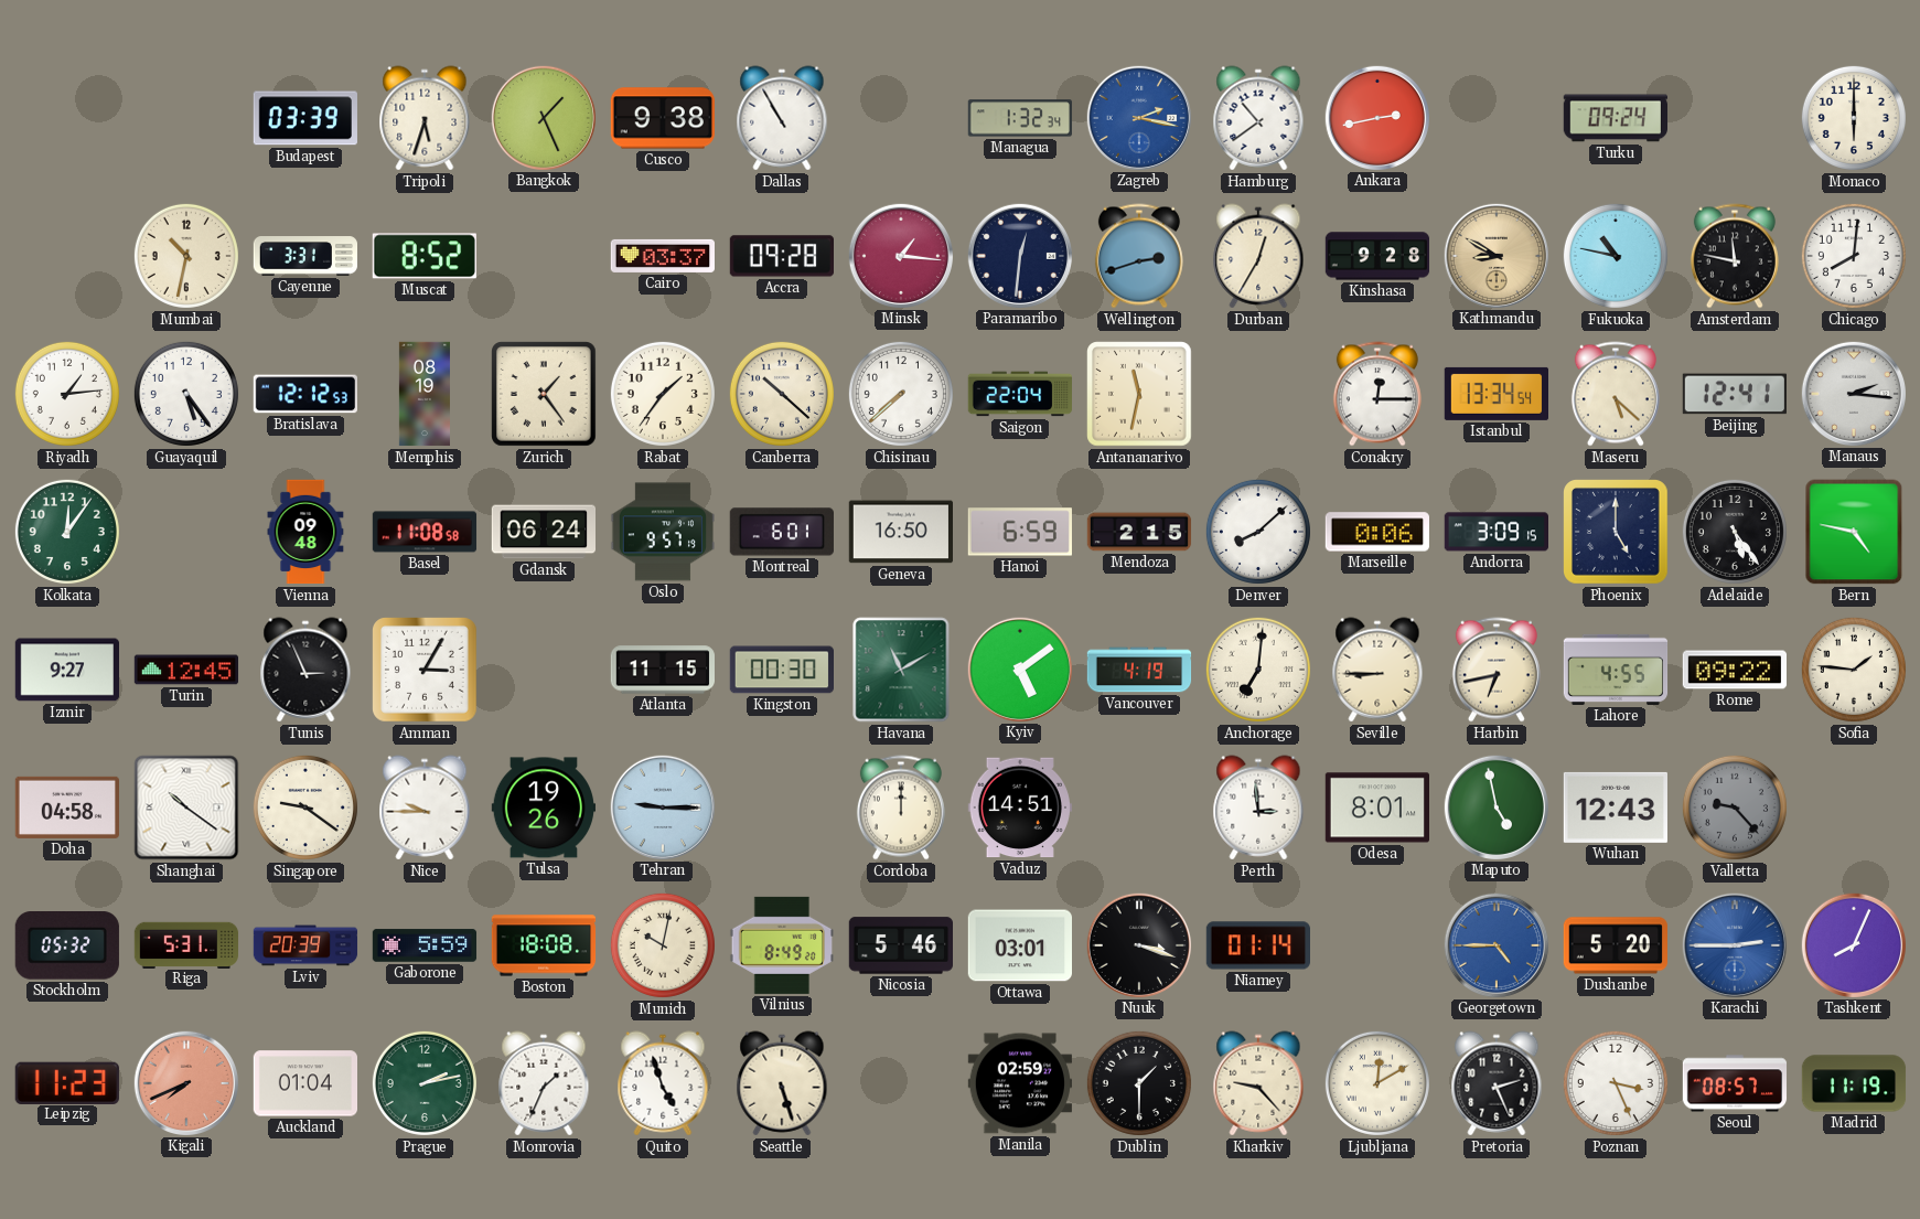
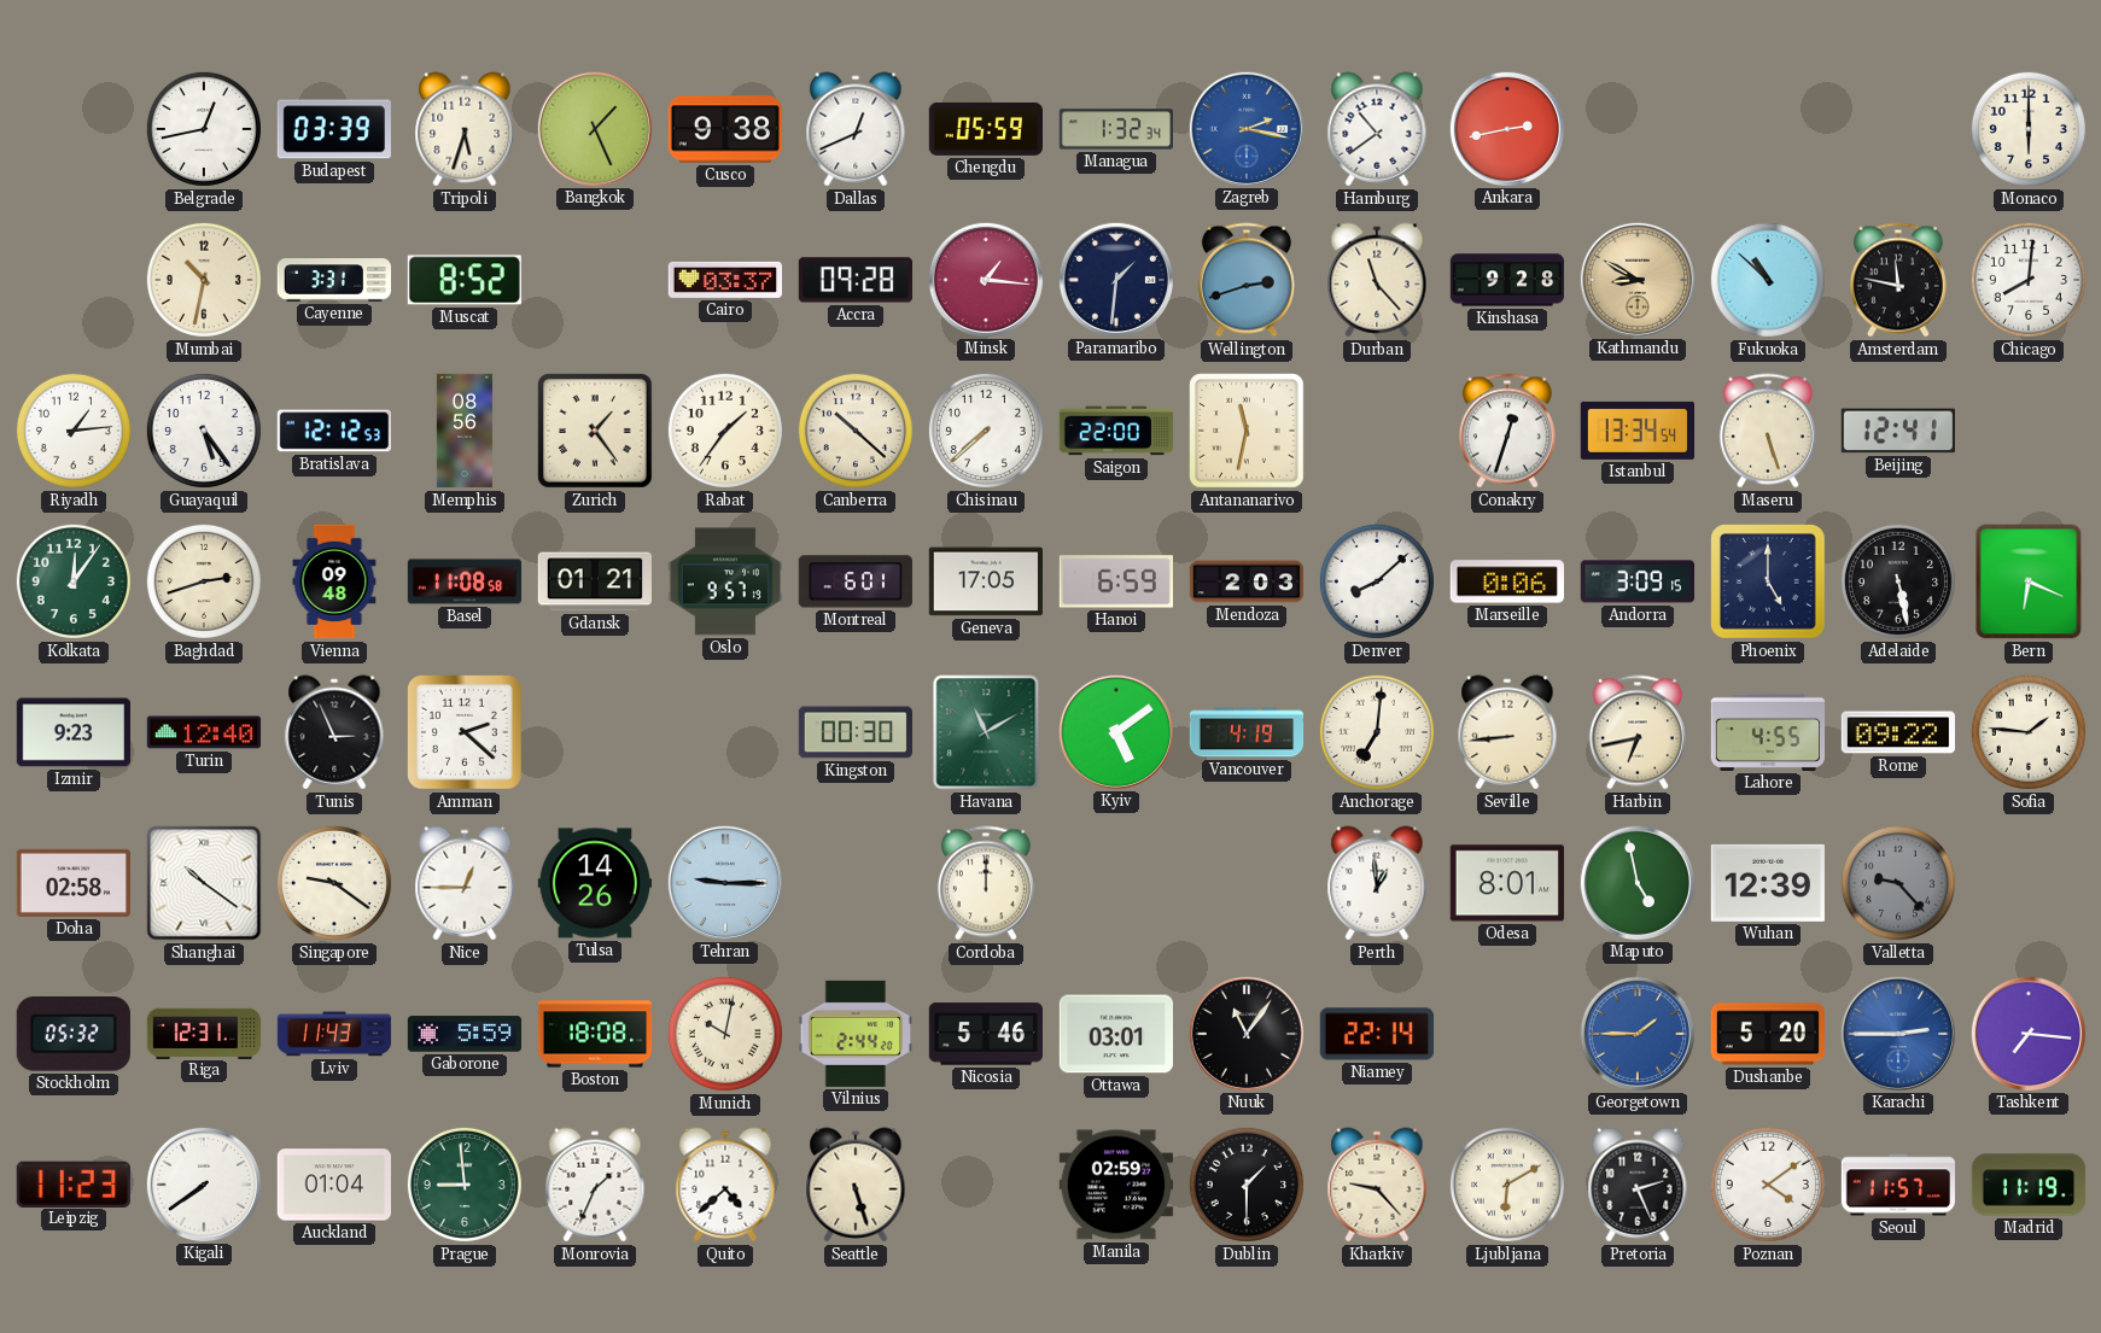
Belgrade: none -> 12:43 (204, 129)
Dallas: 10:55 -> 12:41 (856, 129)
Chengdu: none -> 05:59 (985, 129)
Turku: 09:24 -> none (1615, 118)
Paramaribo: 12:31 -> 1:31 (1115, 279)
Durban: 12:35 -> 11:23 (1377, 280)
Fukuoka: 10:47 -> 10:52 (1768, 280)
Memphis: 08:19 -> 08:56 (465, 431)
Saigon: 22:04 -> 22:00 (1115, 431)
Conakry: 12:15 -> 12:33 (1507, 431)
Maseru: 5:22 -> 5:27 (1768, 431)
Manaus: 2:16 -> none (1853, 393)
Baghdad: none -> 2:42 (204, 581)
Gdansk: 06:24 -> 01:21 (594, 581)
Geneva: 16:50 -> 17:05 (985, 581)
Mendoza: 2:15 -> 2:03 (1247, 581)
Adelaide: 5:24 -> 5:28 (1898, 581)
Bern: 4:47 -> 6:19 (2029, 581)
Izmir: 9:27 -> 9:23 (72, 732)
Turin: 12:45 -> 12:40 (204, 732)
Amman: 3:05 -> 2:22 (466, 733)
Atlanta: 11:15 -> none (662, 670)
Seville: 8:45 -> 8:44 (1507, 732)
Doha: 04:58 -> 02:58 (72, 883)
Nice: 9:45 -> 12:45 (465, 883)
Tulsa: 19:26 -> 14:26 (594, 883)
Vaduz: 14:51 -> none (1019, 808)
Perth: 2:59 -> 12:59 (1377, 883)
Wuhan: 12:43 -> 12:39 (1768, 883)
Riga: 5:31 -> 12:31 (204, 1033)
Lviv: 20:39 -> 11:43 (334, 1034)
Vilnius: 8:49 -> 2:44 (854, 1034)
Nuuk: 3:18 -> 11:06 (1245, 1033)
Niamey: 01:14 -> 22:14 (1376, 1034)
Georgetown: 4:45 -> 1:45 (1636, 1033)
Tashkent: 8:04 -> 7:16 (2027, 1033)
Kigali: 7:41 -> 7:39 (203, 1183)
Kigali dial: salmon -> white (203, 1183)
Prague: 2:13 -> 8:59 (465, 1185)
Quito: 4:57 -> 4:38 (725, 1185)
Ljubljana: 12:10 -> 6:10 (1507, 1185)
Poznan: 3:26 -> 4:09 (1768, 1185)
Seoul: 08:57 -> 11:57 (1898, 1185)
